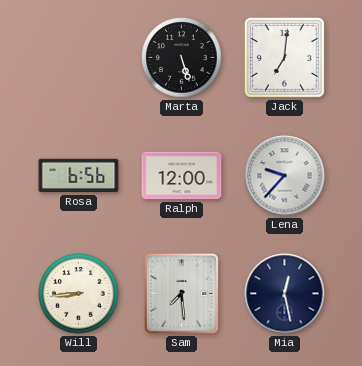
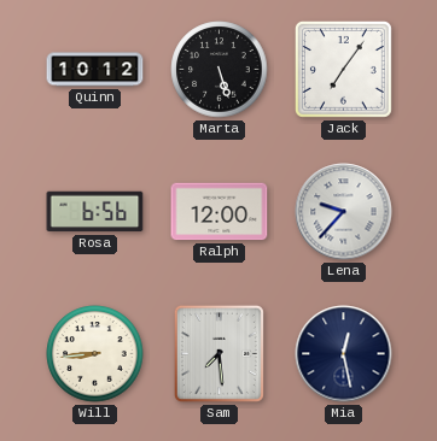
Quinn: none -> 10:12 (95, 70)
Jack: 7:01 -> 7:06 (343, 69)
